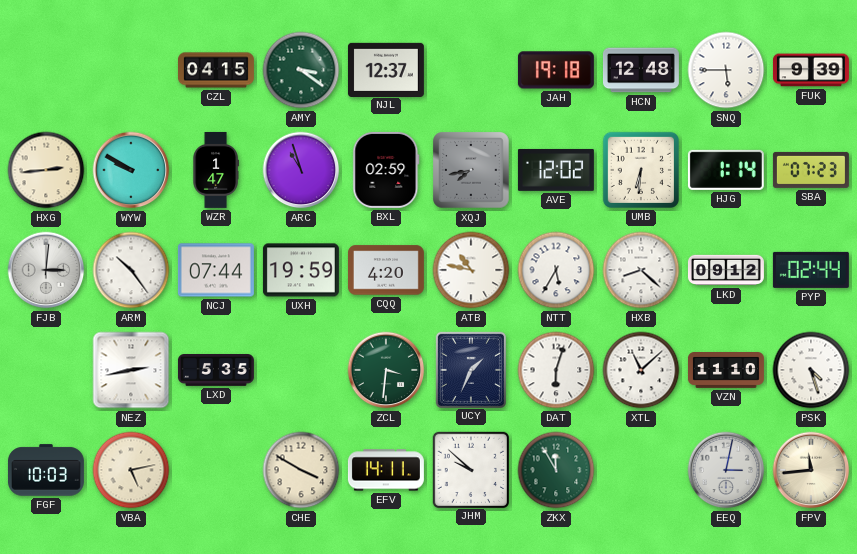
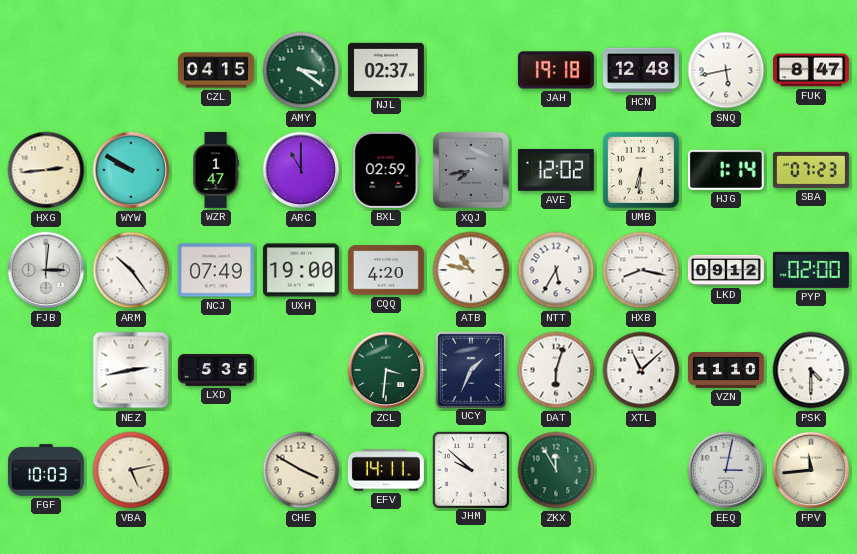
NJL: 12:37 -> 02:37 (386, 69)
SNQ: 5:45 -> 5:43 (726, 70)
FUK: 9:39 -> 8:47 (811, 70)
ARC: 10:57 -> 11:00 (301, 170)
NCJ: 07:44 -> 07:49 (216, 270)
UXH: 19:59 -> 19:00 (301, 270)
HXB: 8:22 -> 8:17 (641, 270)
PYP: 02:44 -> 02:00 (811, 270)
PSK: 4:27 -> 4:30 (811, 370)
